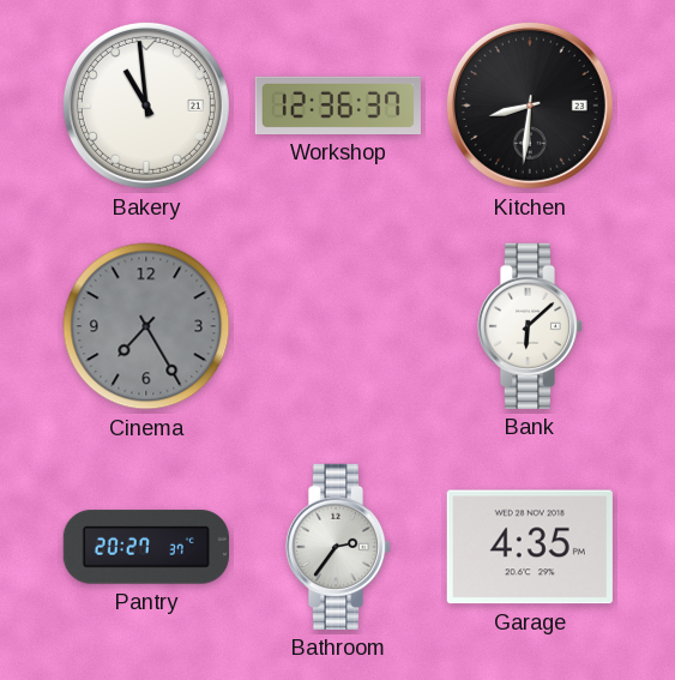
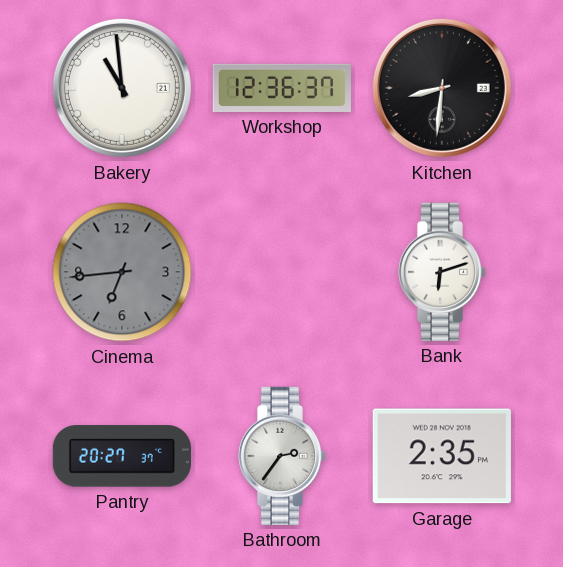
Cinema: 7:25 -> 6:44 (122, 272)
Bank: 6:08 -> 6:12 (442, 272)
Garage: 4:35 -> 2:35 (442, 456)
